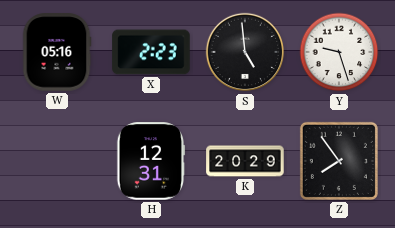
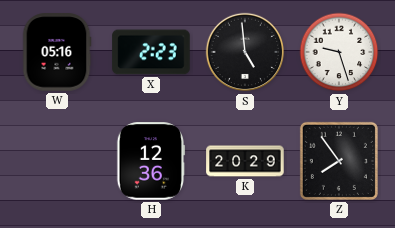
H: 12:31 -> 12:36 (151, 161)
